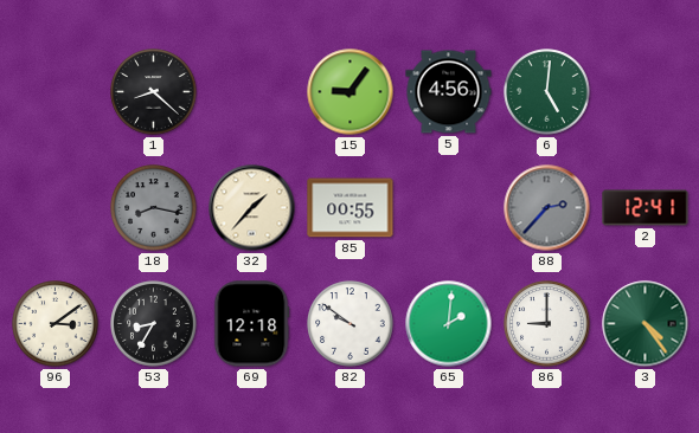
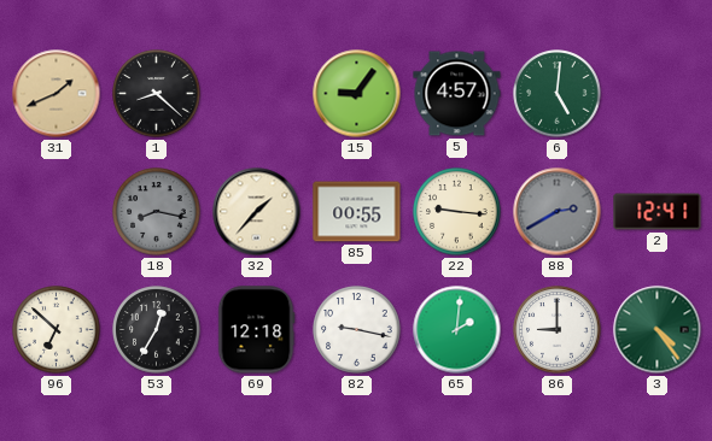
31: none -> 1:41 (57, 94)
5: 4:56 -> 4:57 (457, 94)
22: none -> 9:16 (457, 212)
88: 2:37 -> 2:40 (558, 212)
96: 3:09 -> 6:52 (57, 330)
53: 8:35 -> 12:35 (157, 330)
82: 9:51 -> 9:17 (357, 330)
